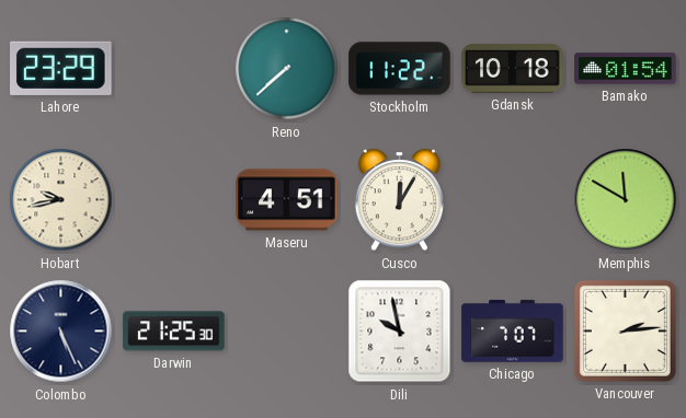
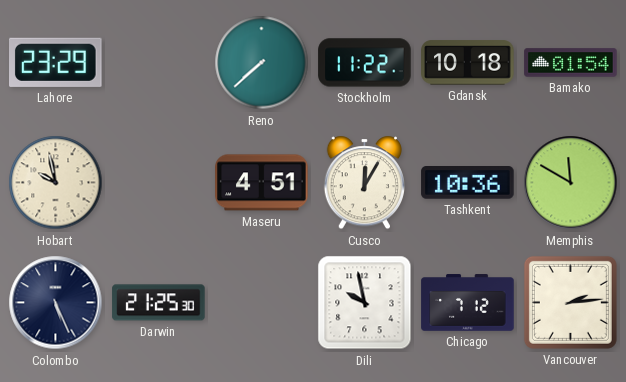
Hobart: 9:43 -> 9:58 (56, 183)
Tashkent: none -> 10:36 (468, 183)
Chicago: 7:07 -> 7:12 (468, 303)
